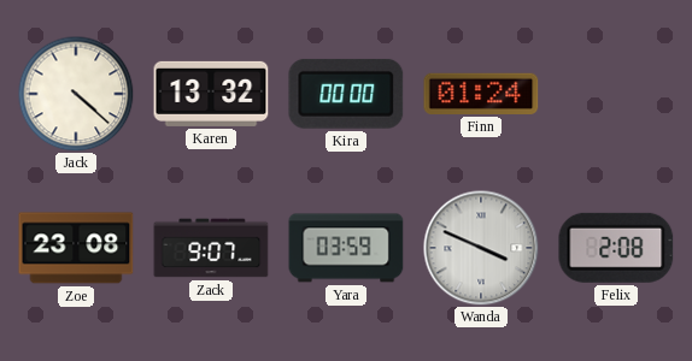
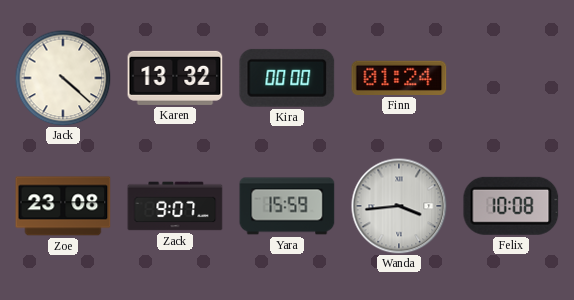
Yara: 03:59 -> 15:59 (287, 206)
Wanda: 3:49 -> 3:44 (399, 206)
Felix: 2:08 -> 10:08 (511, 206)
